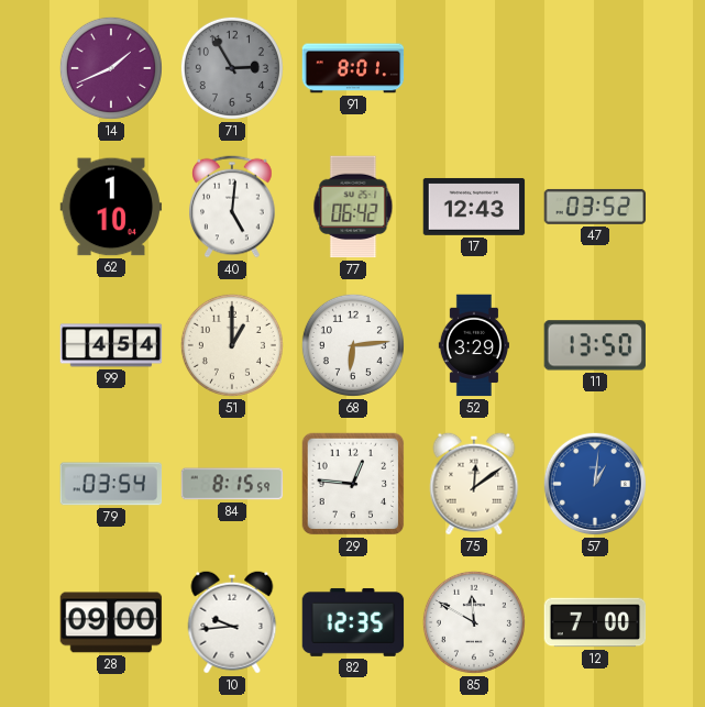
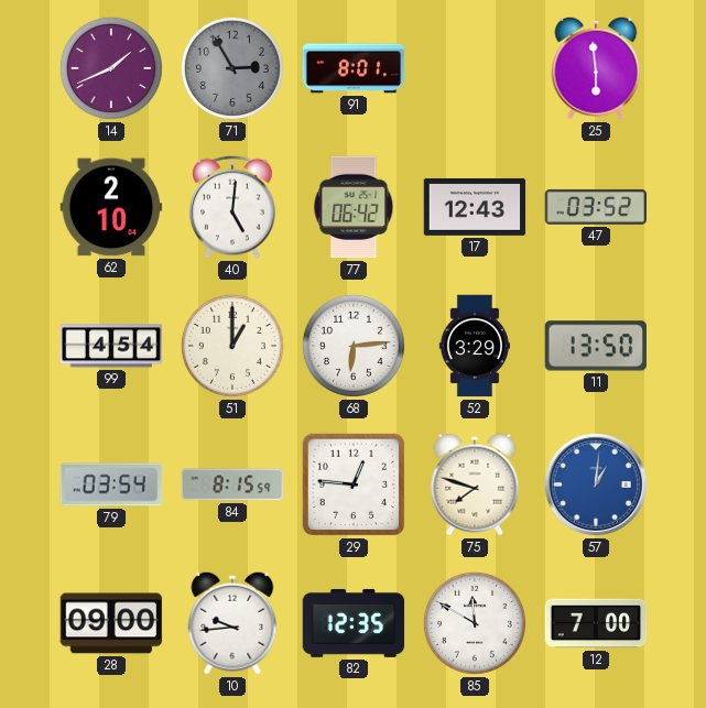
25: none -> 5:59 (596, 68)
62: 1:10 -> 2:10 (111, 207)
75: 12:09 -> 7:48 (475, 484)
